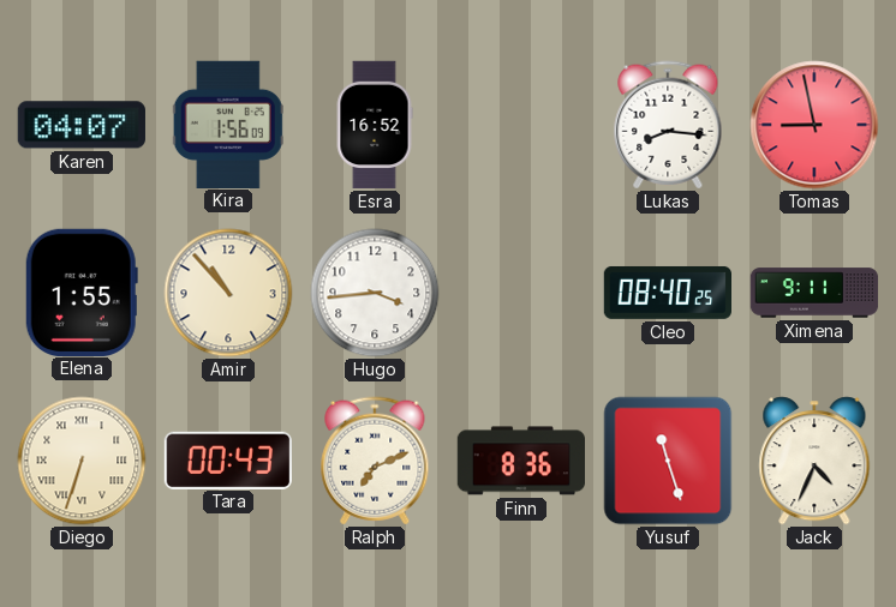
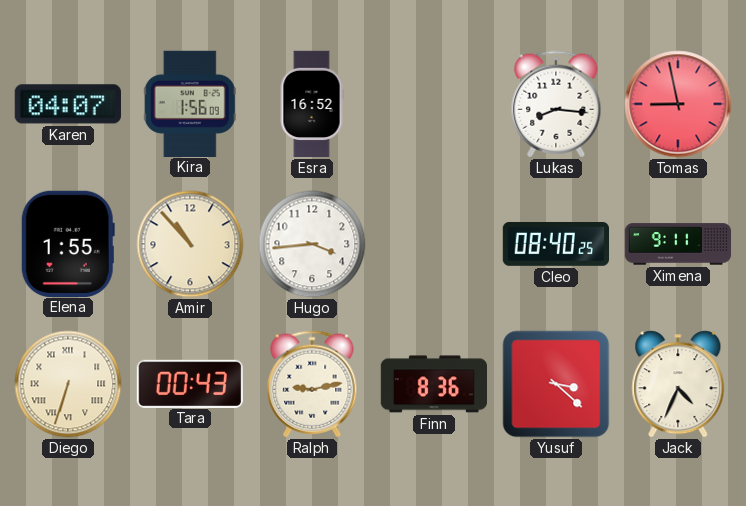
Ralph: 7:11 -> 9:13 (312, 384)
Yusuf: 11:27 -> 3:22 (556, 384)
